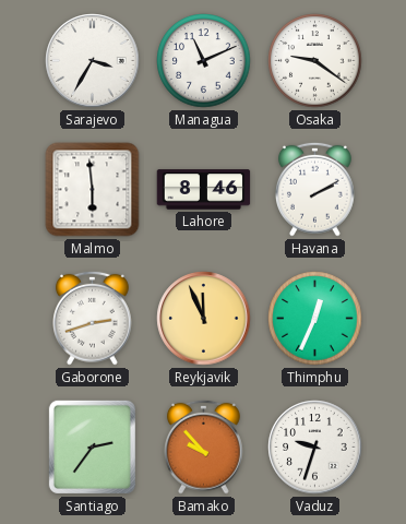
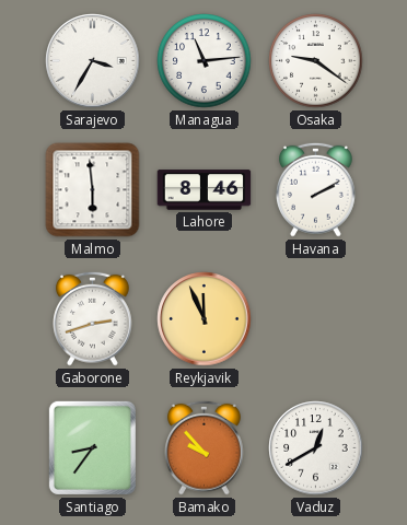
Managua: 11:11 -> 11:14 (205, 61)
Thimphu: 12:34 -> none (315, 319)
Santiago: 2:36 -> 8:36 (92, 447)
Vaduz: 9:33 -> 12:40 (316, 448)
